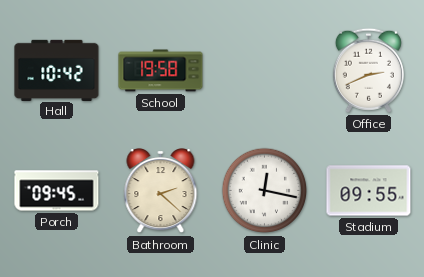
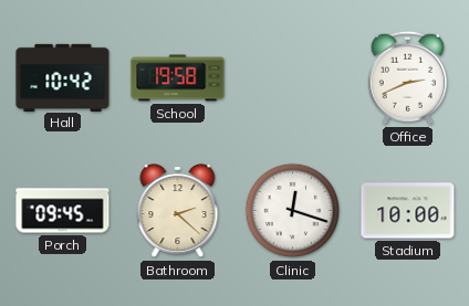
Clinic: 12:17 -> 12:18 (293, 211)
Stadium: 09:55 -> 10:00 (408, 211)
